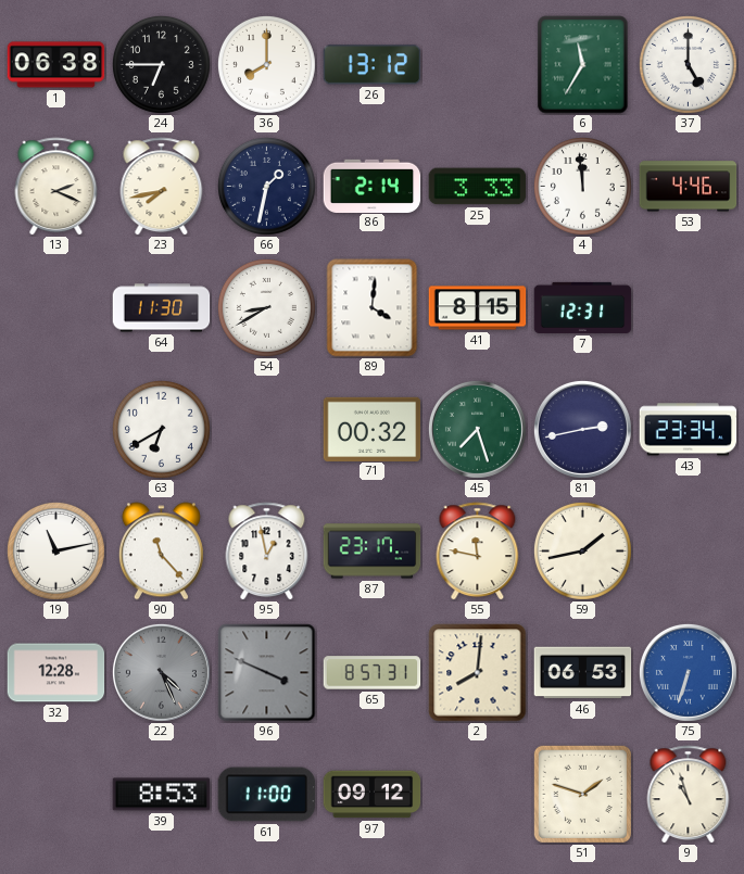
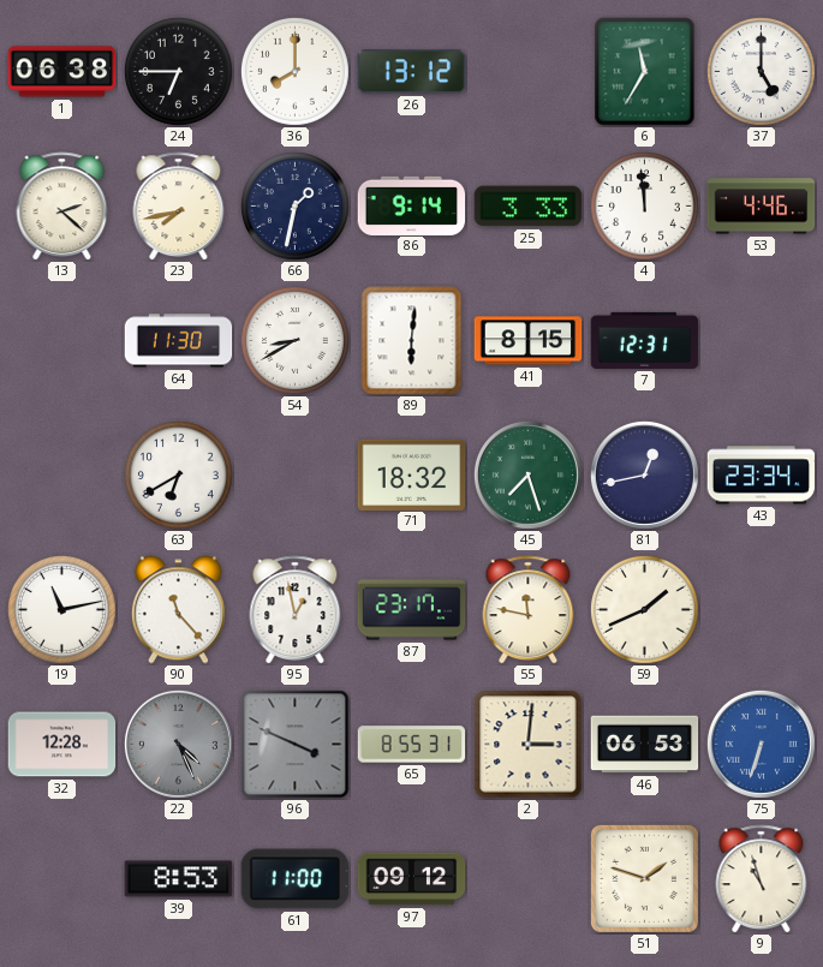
13: 2:19 -> 2:22 (62, 207)
86: 2:14 -> 9:14 (412, 205)
89: 4:01 -> 6:01 (412, 341)
71: 00:32 -> 18:32 (412, 474)
81: 2:43 -> 12:43 (644, 474)
59: 1:43 -> 1:41 (644, 609)
65: 8:57 -> 8:55 (412, 745)
2: 8:01 -> 3:01 (529, 745)
